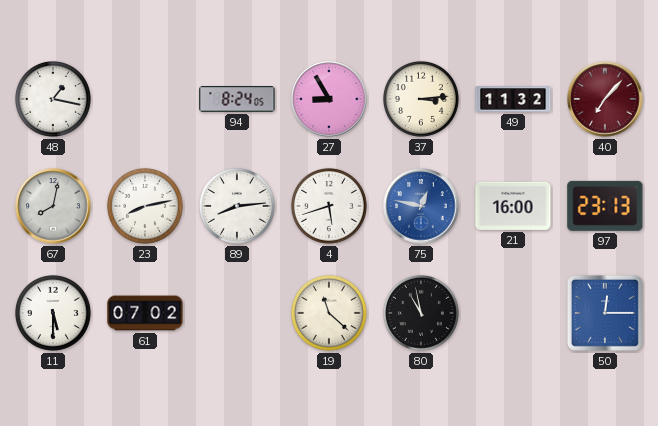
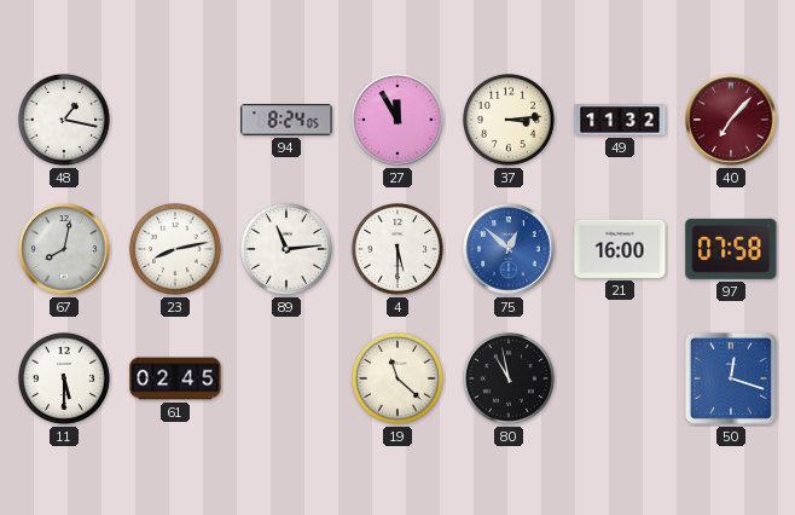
27: 8:55 -> 11:55 (397, 120)
89: 8:14 -> 11:14 (286, 249)
4: 5:42 -> 5:30 (397, 249)
75: 12:47 -> 12:52 (509, 249)
97: 23:13 -> 07:58 (731, 249)
61: 07:02 -> 02:45 (175, 378)
50: 12:15 -> 12:18 (731, 378)
